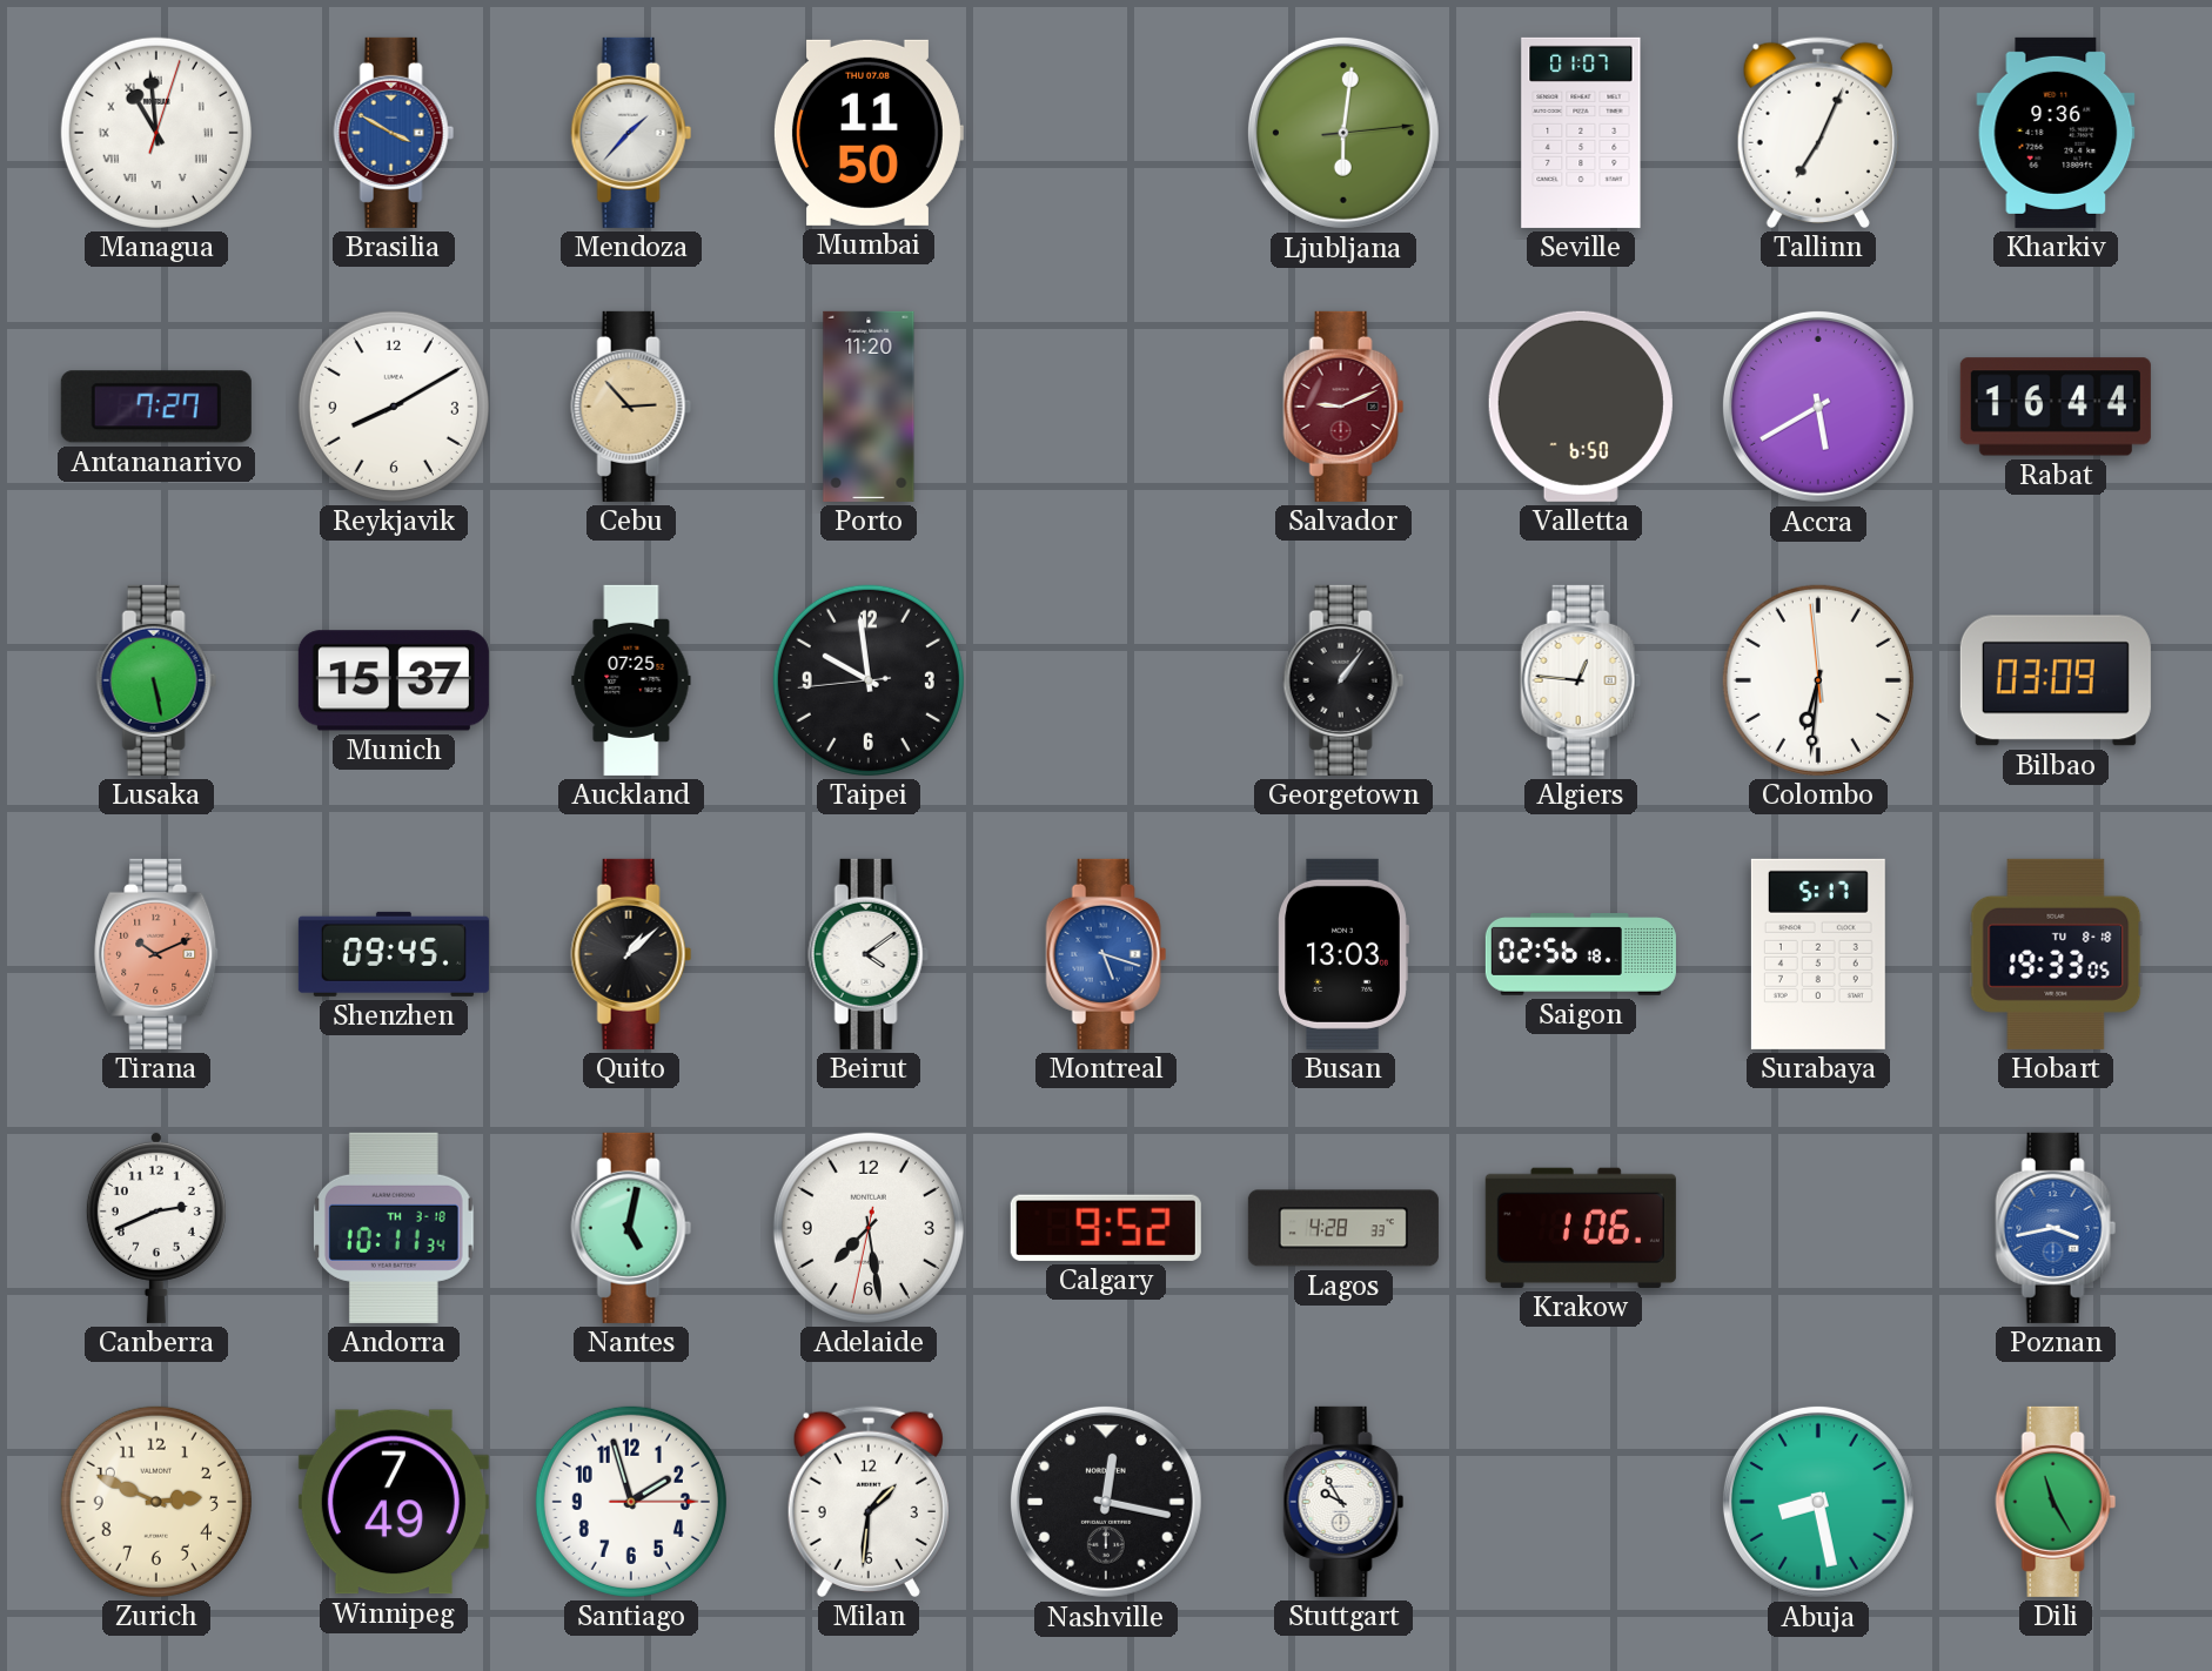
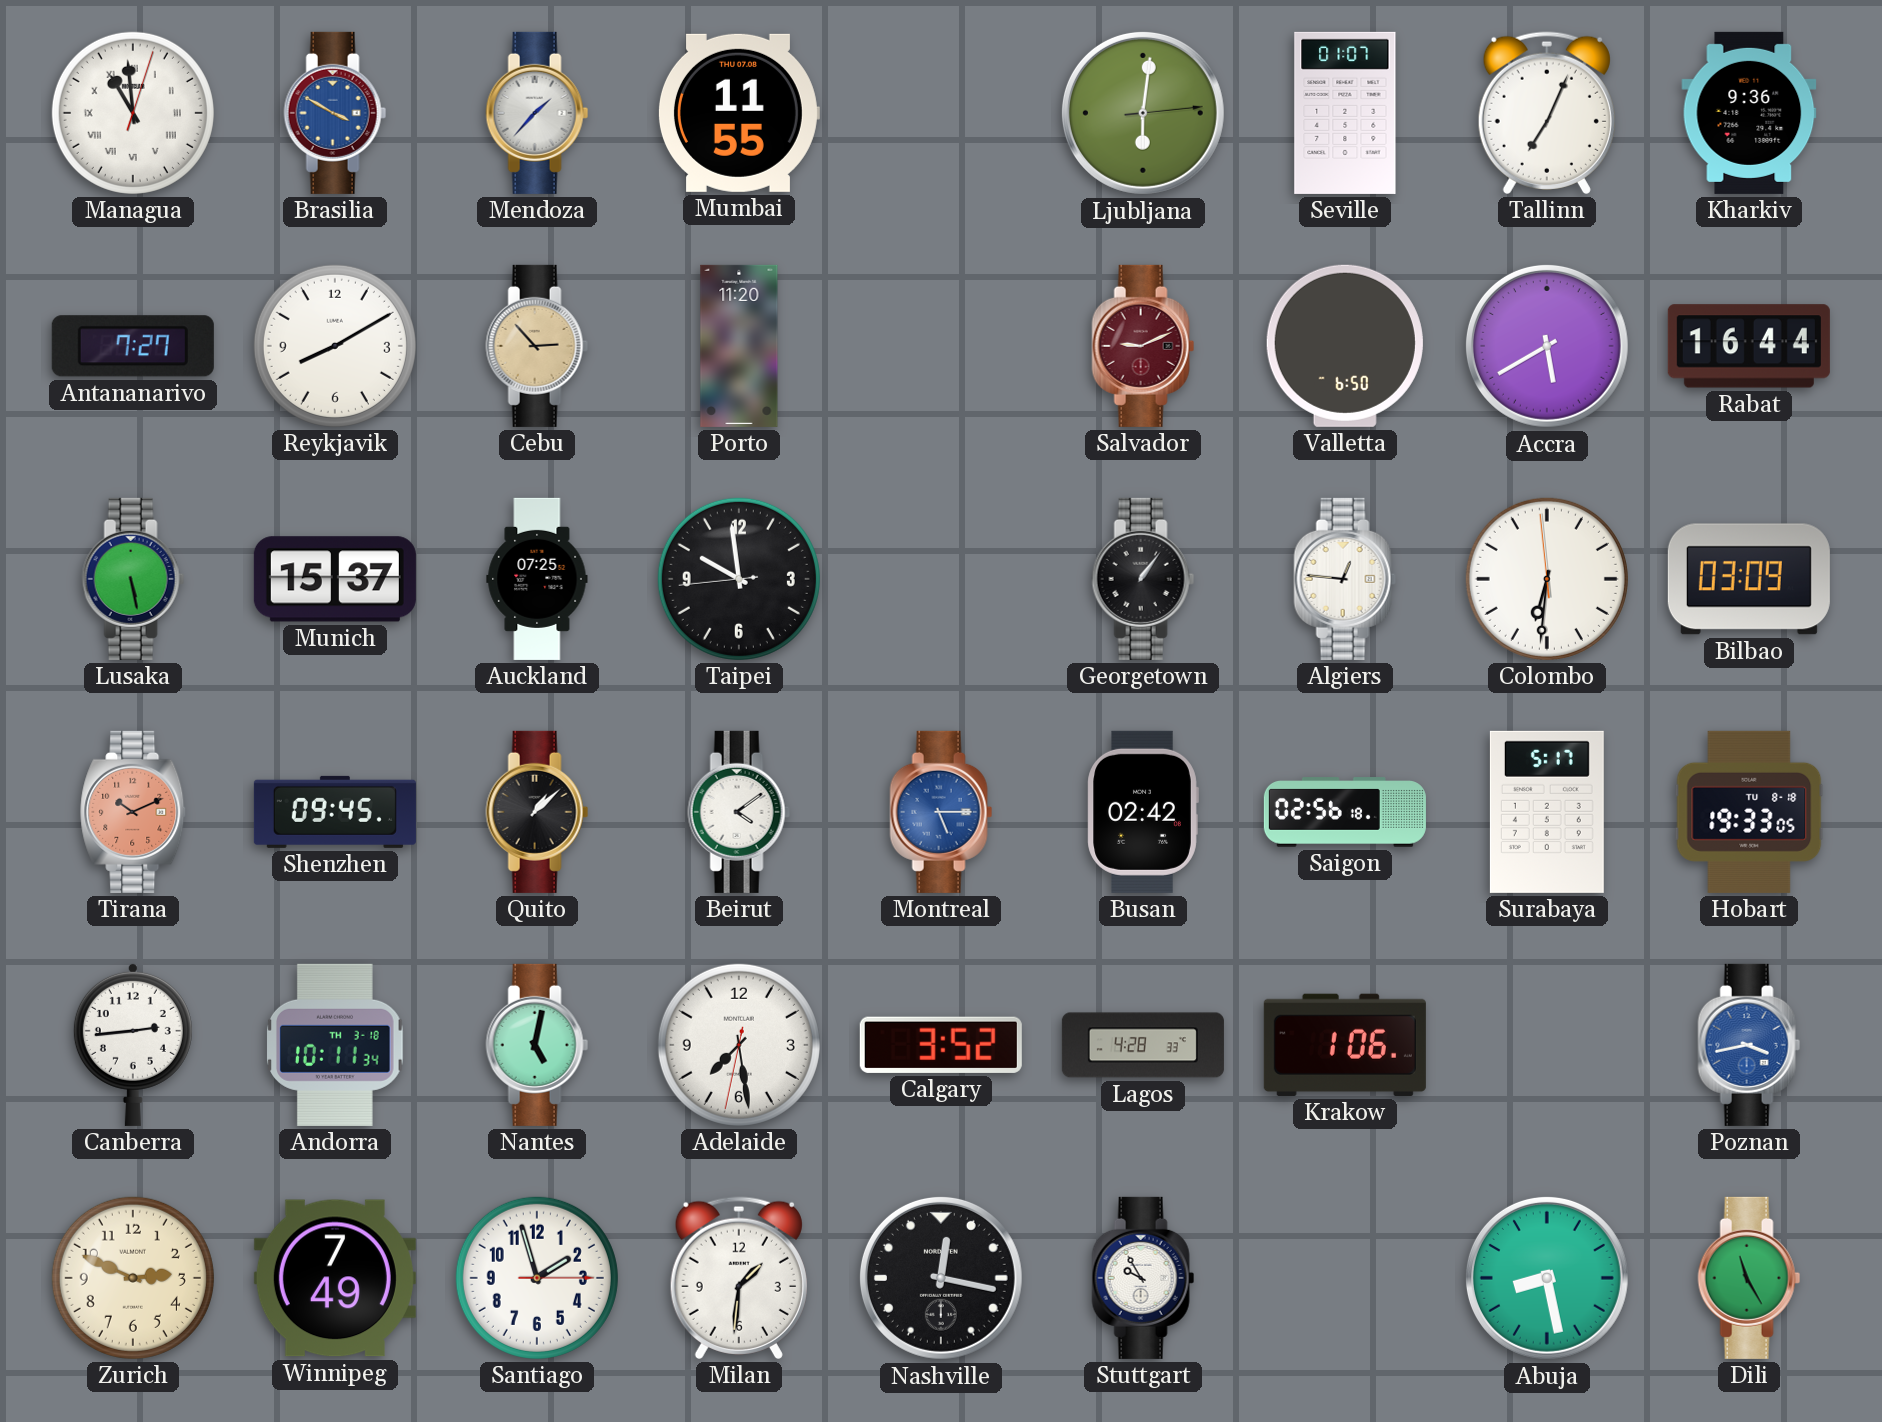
Mumbai: 11:50 -> 11:55 (738, 113)
Montreal: 5:18 -> 5:15 (941, 812)
Busan: 13:03 -> 02:42 (1143, 812)
Canberra: 2:41 -> 2:44 (133, 1044)
Calgary: 9:52 -> 3:52 (941, 1045)
